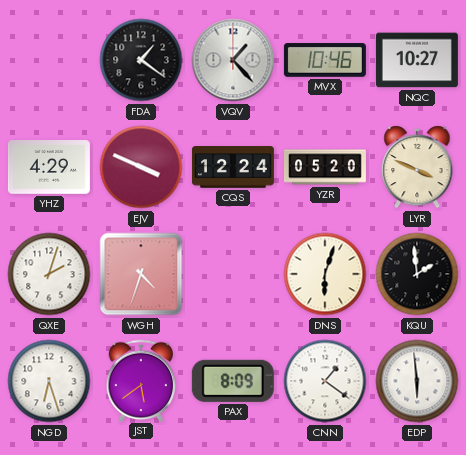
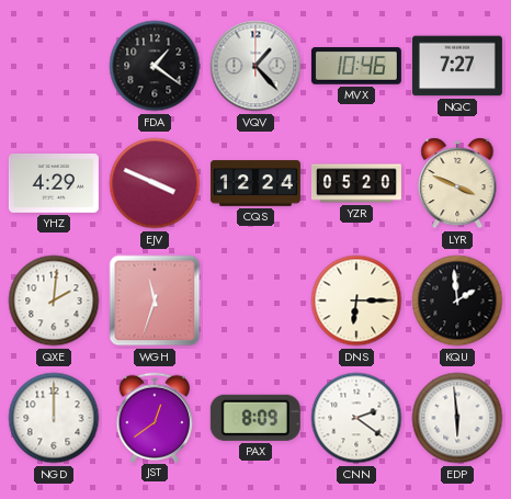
NQC: 10:27 -> 7:27 (457, 66)
QXE: 2:03 -> 2:01 (54, 300)
WGH: 4:33 -> 11:33 (155, 300)
DNS: 6:03 -> 6:15 (356, 300)
NGD: 6:27 -> 12:00 (54, 418)
JST: 5:39 -> 12:39 (155, 417)
CNN: 1:21 -> 2:21 (356, 418)
